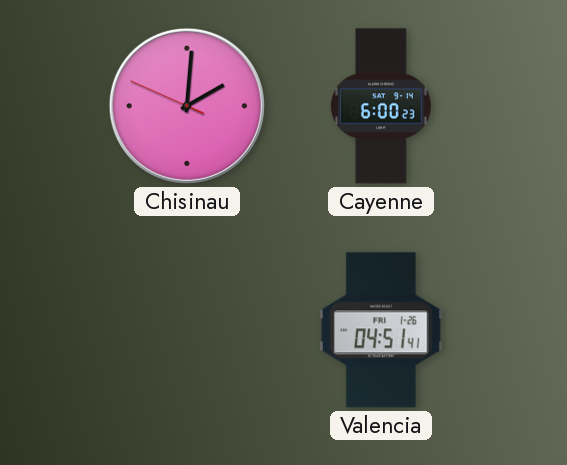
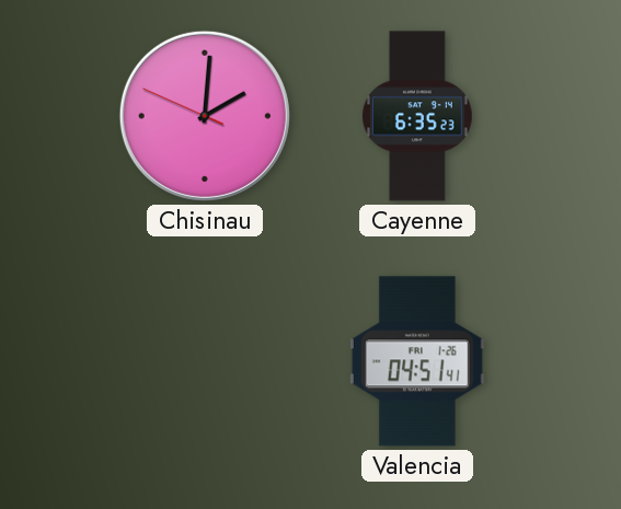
Cayenne: 6:00 -> 6:35 (417, 116)
